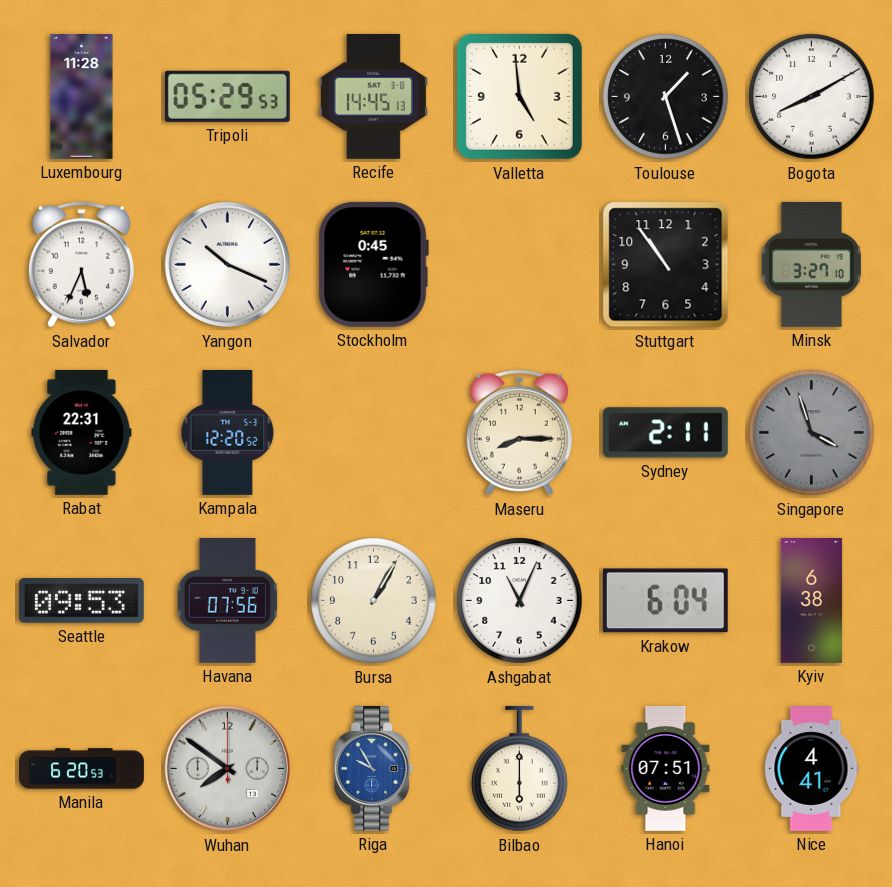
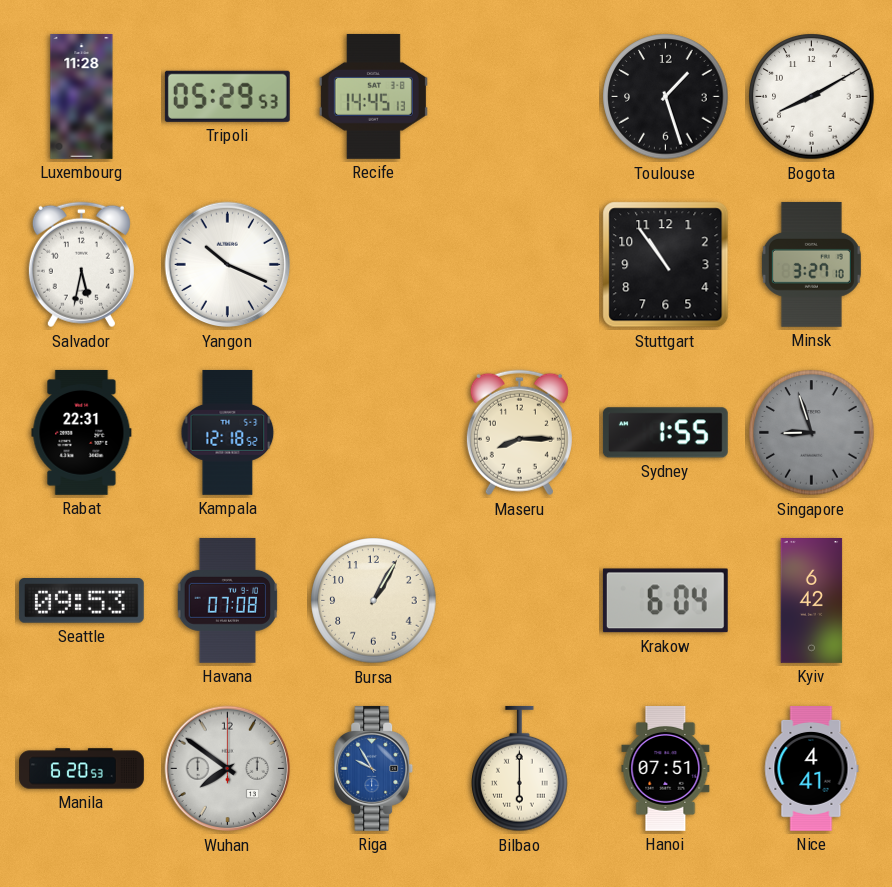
Valletta: 4:59 -> none (519, 96)
Salvador: 5:34 -> 5:32 (81, 265)
Stockholm: 0:45 -> none (373, 264)
Kampala: 12:20 -> 12:18 (228, 433)
Sydney: 2:11 -> 1:55 (665, 433)
Singapore: 3:57 -> 8:57 (812, 433)
Havana: 07:56 -> 07:08 (228, 600)
Ashgabat: 11:04 -> none (520, 601)
Kyiv: 6:38 -> 6:42 (812, 601)
